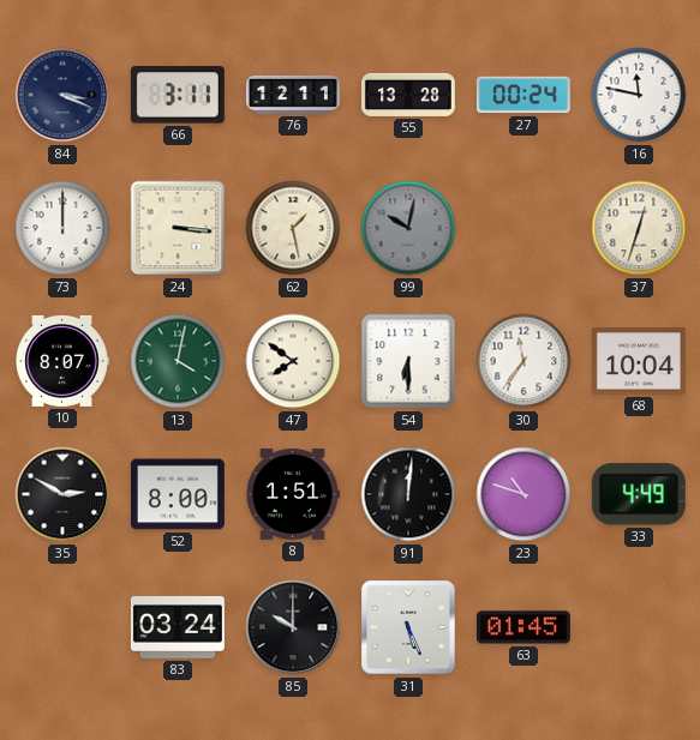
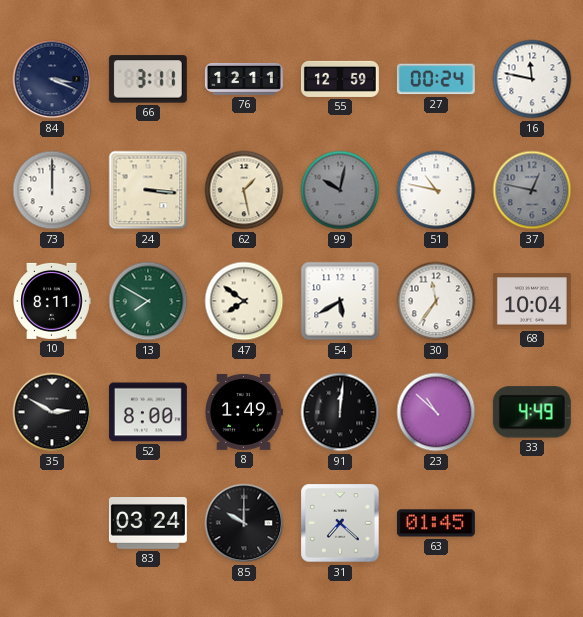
55: 13:28 -> 12:59 (340, 79)
51: none -> 10:47 (436, 190)
37: 12:33 -> 12:47 (532, 190)
37 dial: cream -> grey (532, 190)
10: 8:07 -> 8:11 (52, 301)
13: 4:02 -> 7:50 (148, 301)
54: 6:30 -> 5:40 (340, 301)
8: 1:51 -> 1:49 (244, 412)
23: 10:48 -> 10:52 (436, 412)
31: 5:26 -> 7:22 (340, 523)
